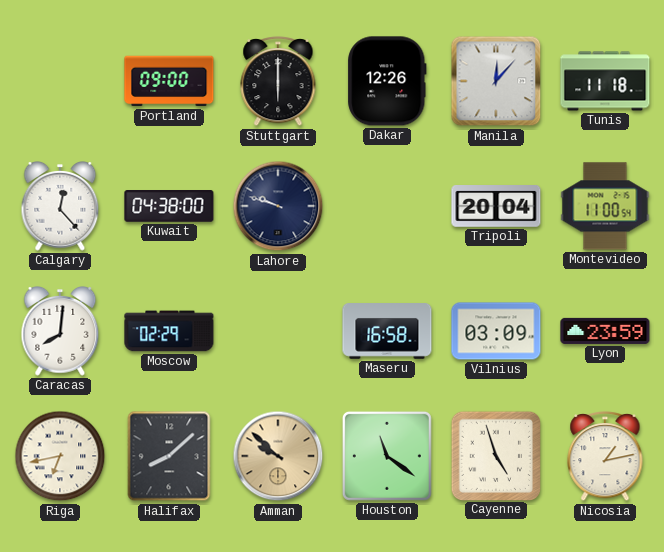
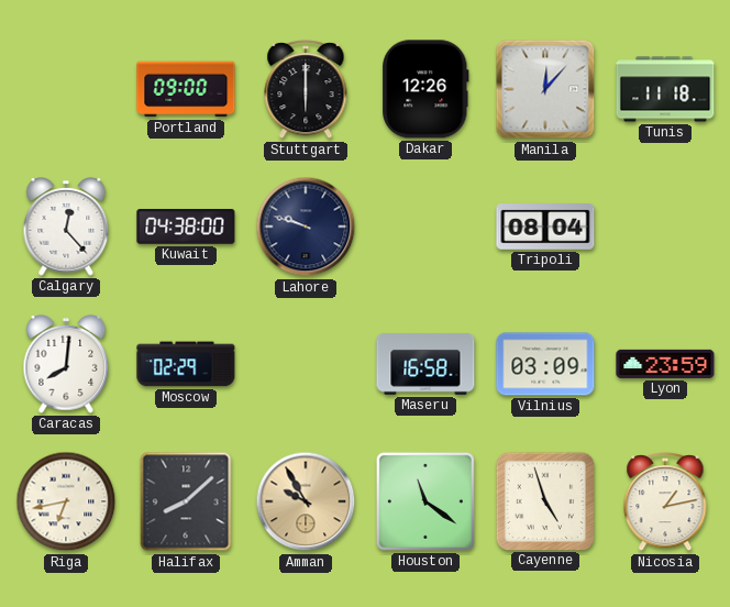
Tripoli: 20:04 -> 08:04 (545, 228)
Montevideo: 11:00 -> none (605, 206)
Amman: 9:52 -> 9:55 (306, 501)
